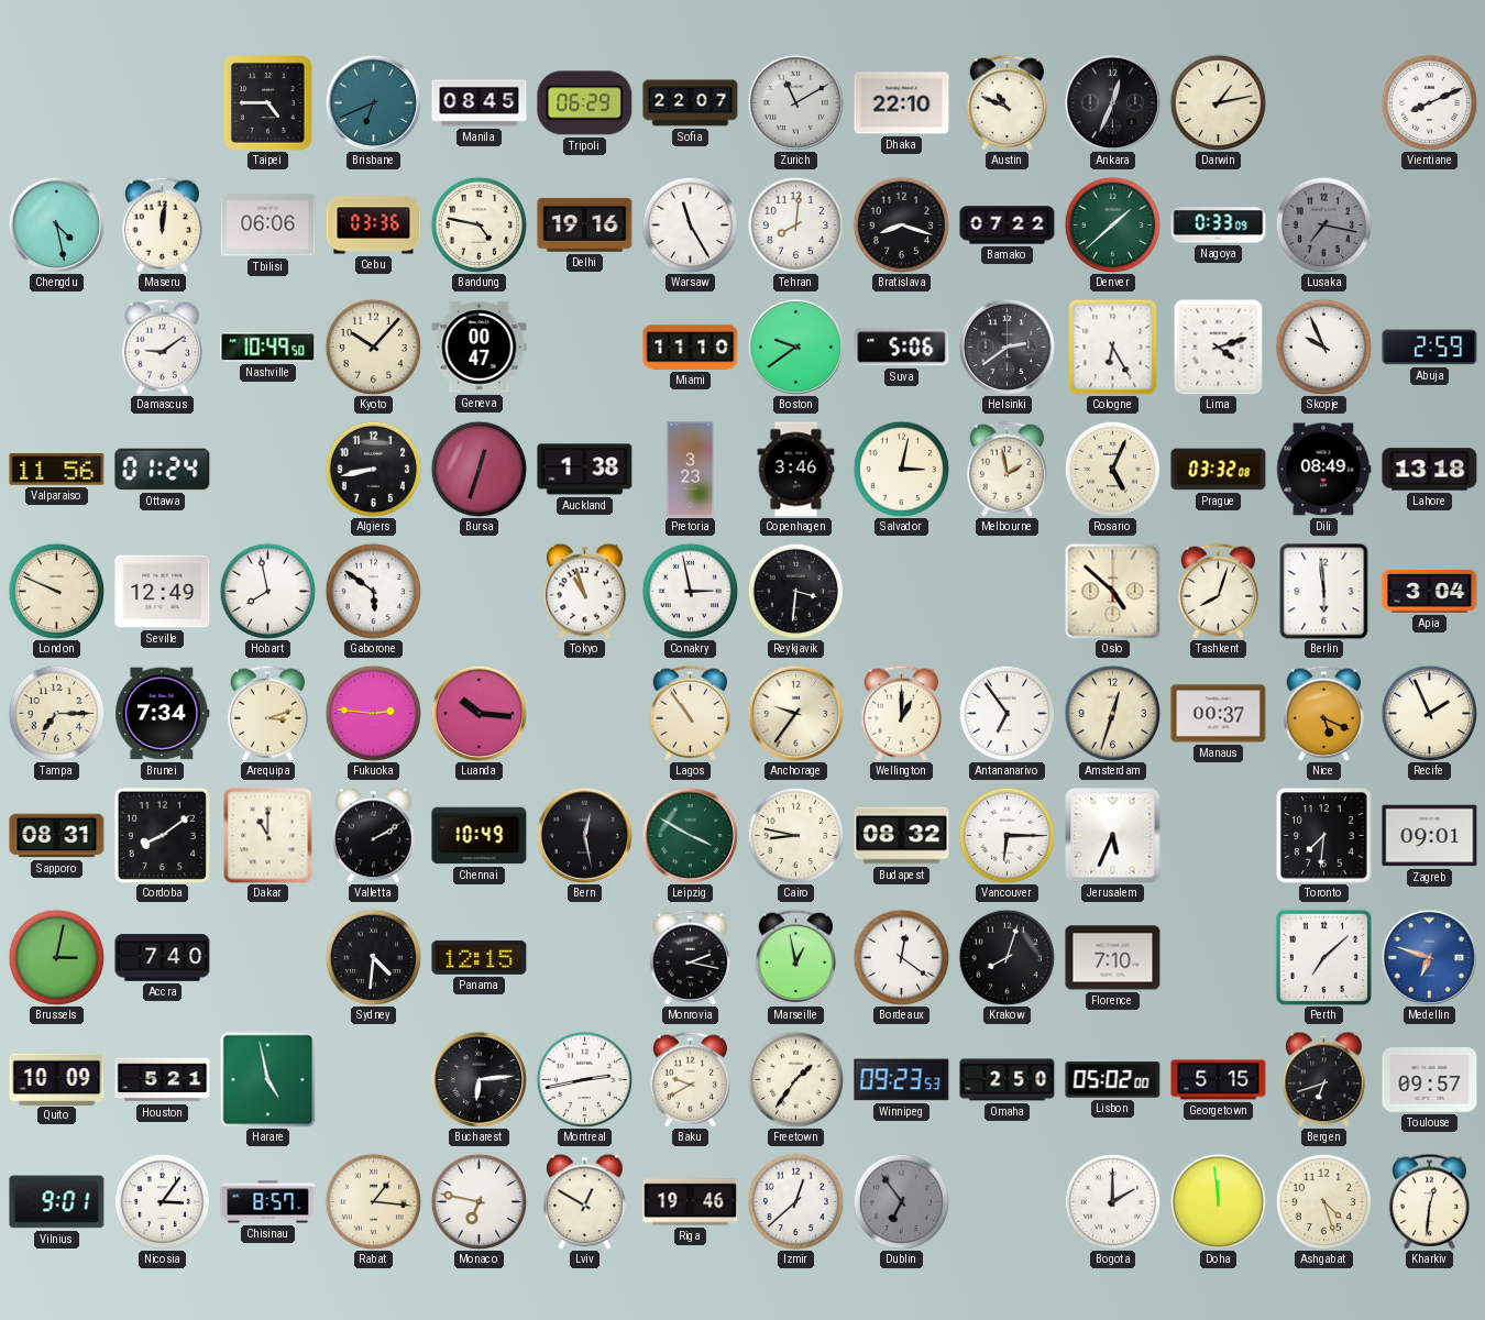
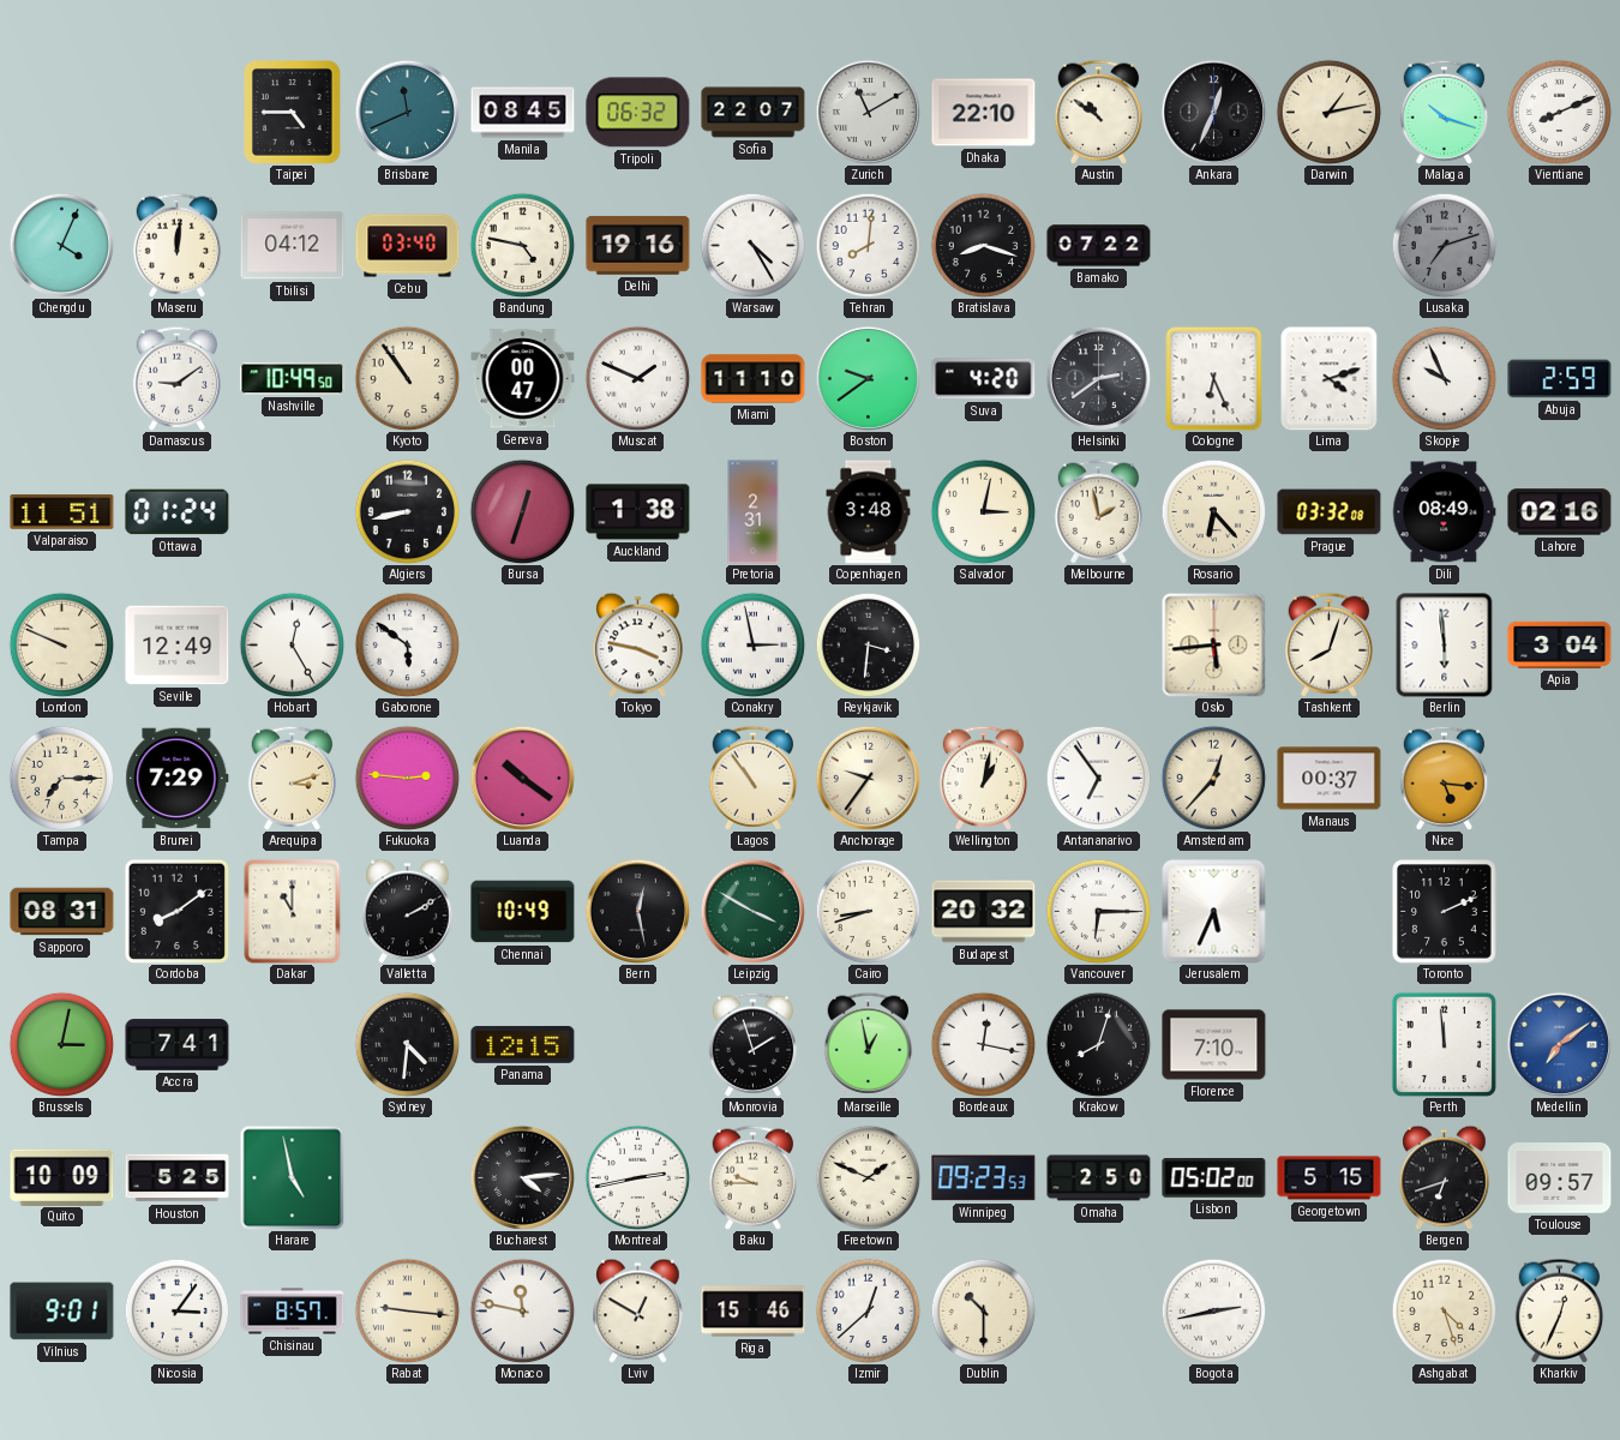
Brisbane: 6:41 -> 11:41 (407, 112)
Tripoli: 06:29 -> 06:32 (638, 113)
Austin: 10:49 -> 10:51 (1099, 112)
Malaga: none -> 10:18 (1445, 112)
Chengdu: 4:28 -> 4:04 (61, 245)
Tbilisi: 06:06 -> 04:12 (293, 246)
Cebu: 03:36 -> 03:40 (408, 246)
Warsaw: 11:25 -> 4:25 (752, 245)
Denver: 1:38 -> none (1112, 224)
Nagoya: 0:33 -> none (1219, 226)
Lusaka: 7:17 -> 7:12 (1444, 245)
Kyoto: 10:07 -> 10:54 (407, 378)
Muscat: none -> 1:49 (637, 378)
Suva: 5:06 -> 4:20 (984, 379)
Cologne: 6:25 -> 6:26 (1214, 378)
Valparaiso: 11:56 -> 11:51 (62, 512)
Pretoria: 3:23 -> 2:31 (754, 512)
Copenhagen: 3:46 -> 3:48 (869, 512)
Rosario: 5:04 -> 6:23 (1213, 511)
Lahore: 13:18 -> 02:16 (1560, 512)
Hobart: 7:58 -> 12:25 (292, 644)
Tokyo: 10:57 -> 3:47 (638, 644)
Oslo: 4:52 -> 5:44 (1213, 644)
Brunei: 7:34 -> 7:29 (178, 779)
Luanda: 10:16 -> 10:21 (522, 778)
Wellington: 1:00 -> 1:02 (984, 778)
Amsterdam: 12:33 -> 12:37 (1213, 778)
Nice: 5:19 -> 5:16 (1445, 778)
Recife: 1:56 -> none (1429, 713)
Cairo: 8:47 -> 8:42 (868, 911)
Budapest: 08:32 -> 20:32 (984, 912)
Toronto: 7:31 -> 2:11 (1445, 912)
Zagreb: 09:01 -> none (1430, 836)
Accra: 7:40 -> 7:41 (178, 1045)
Monrovia: 2:17 -> 1:57 (754, 1044)
Bordeaux: 12:21 -> 12:17 (983, 1044)
Perth: 7:08 -> 11:59 (1444, 1044)
Medellin: 6:48 -> 7:09 (1559, 1044)
Houston: 5:21 -> 5:25 (178, 1178)
Bucharest: 6:14 -> 4:14 (522, 1177)
Baku: 9:40 -> 9:45 (754, 1177)
Freetown: 1:36 -> 1:49 (868, 1177)
Rabat: 1:16 -> 9:16 (407, 1310)
Monaco: 6:47 -> 11:47 (522, 1310)
Riga: 19:46 -> 15:46 (754, 1312)
Dublin: 6:54 -> 10:30 (983, 1310)
Dublin dial: grey -> cream (983, 1310)
Bogota: 2:00 -> 2:43 (1213, 1310)
Doha: 11:59 -> none (1218, 1201)
Kharkiv: 12:31 -> 12:34 (1560, 1310)
